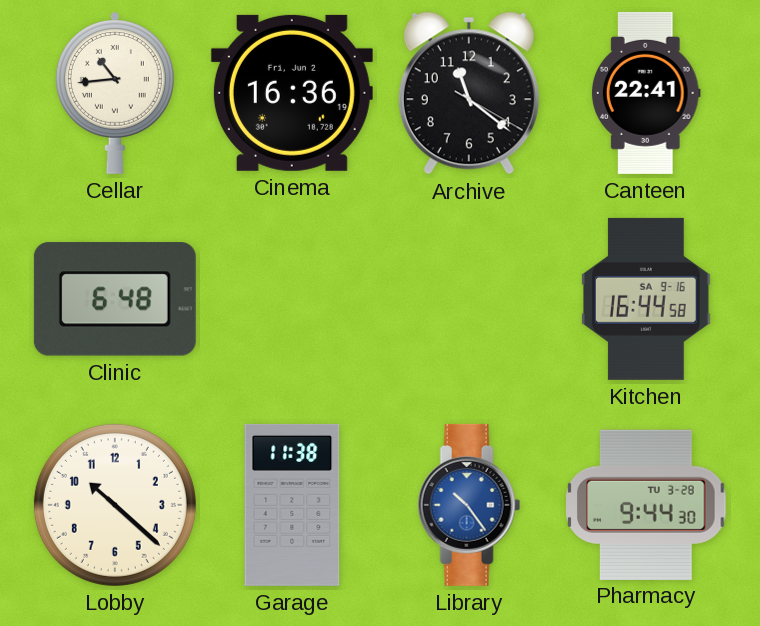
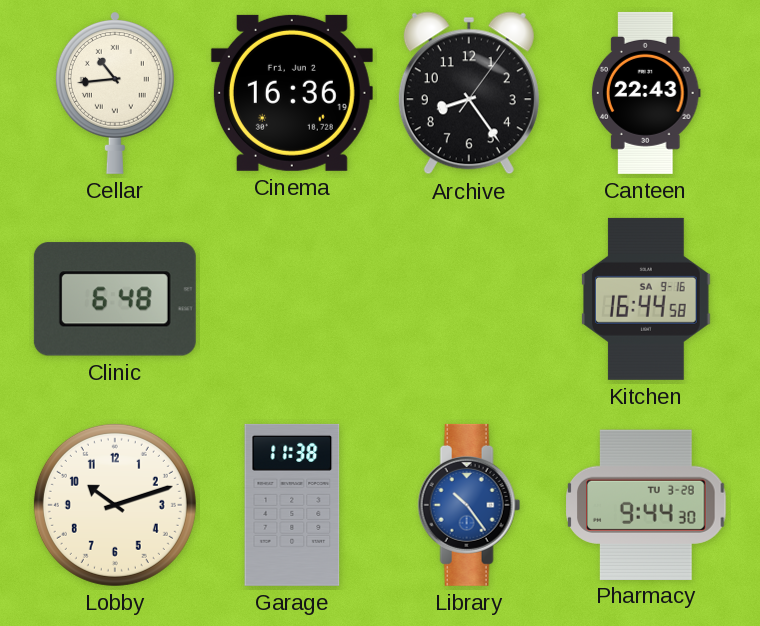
Archive: 11:21 -> 8:24 (469, 93)
Canteen: 22:41 -> 22:43 (646, 93)
Lobby: 10:22 -> 10:12 (115, 505)
